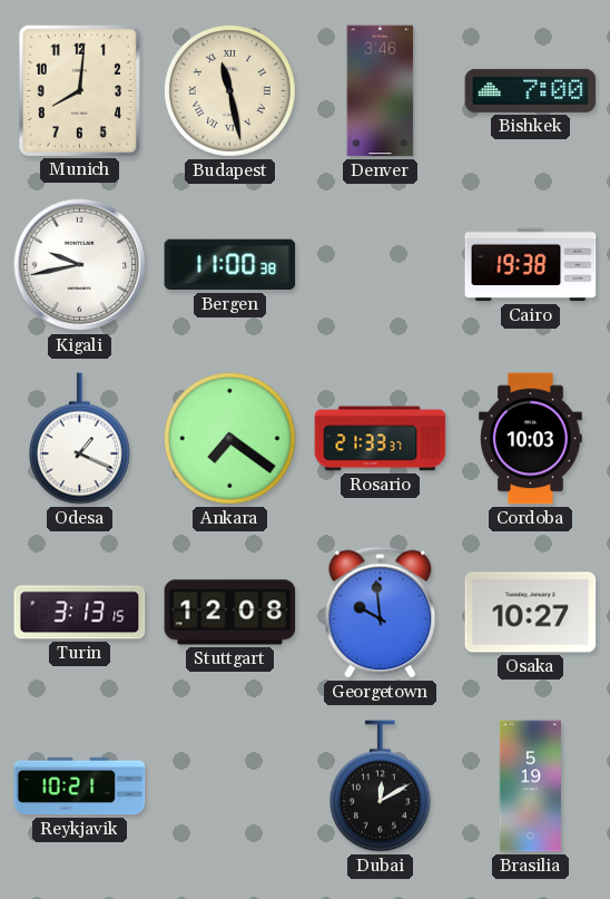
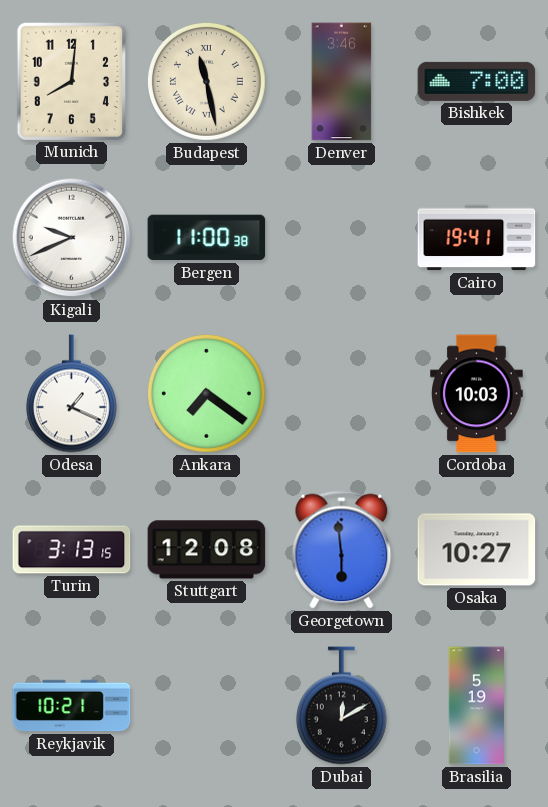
Kigali: 9:43 -> 9:41 (72, 238)
Cairo: 19:38 -> 19:41 (477, 238)
Rosario: 21:33 -> none (381, 439)
Georgetown: 9:59 -> 5:59 (342, 550)
